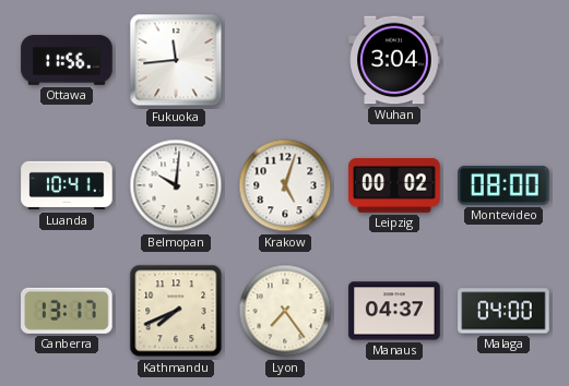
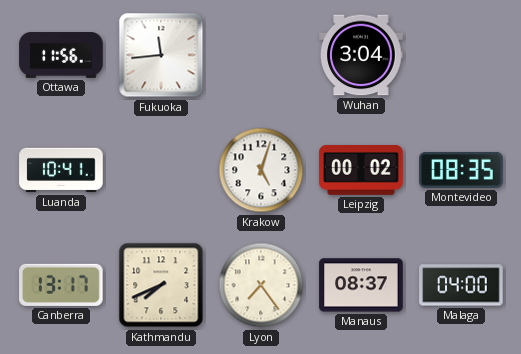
Belmopan: 10:01 -> none (176, 185)
Montevideo: 08:00 -> 08:35 (461, 170)
Manaus: 04:37 -> 08:37 (361, 285)
